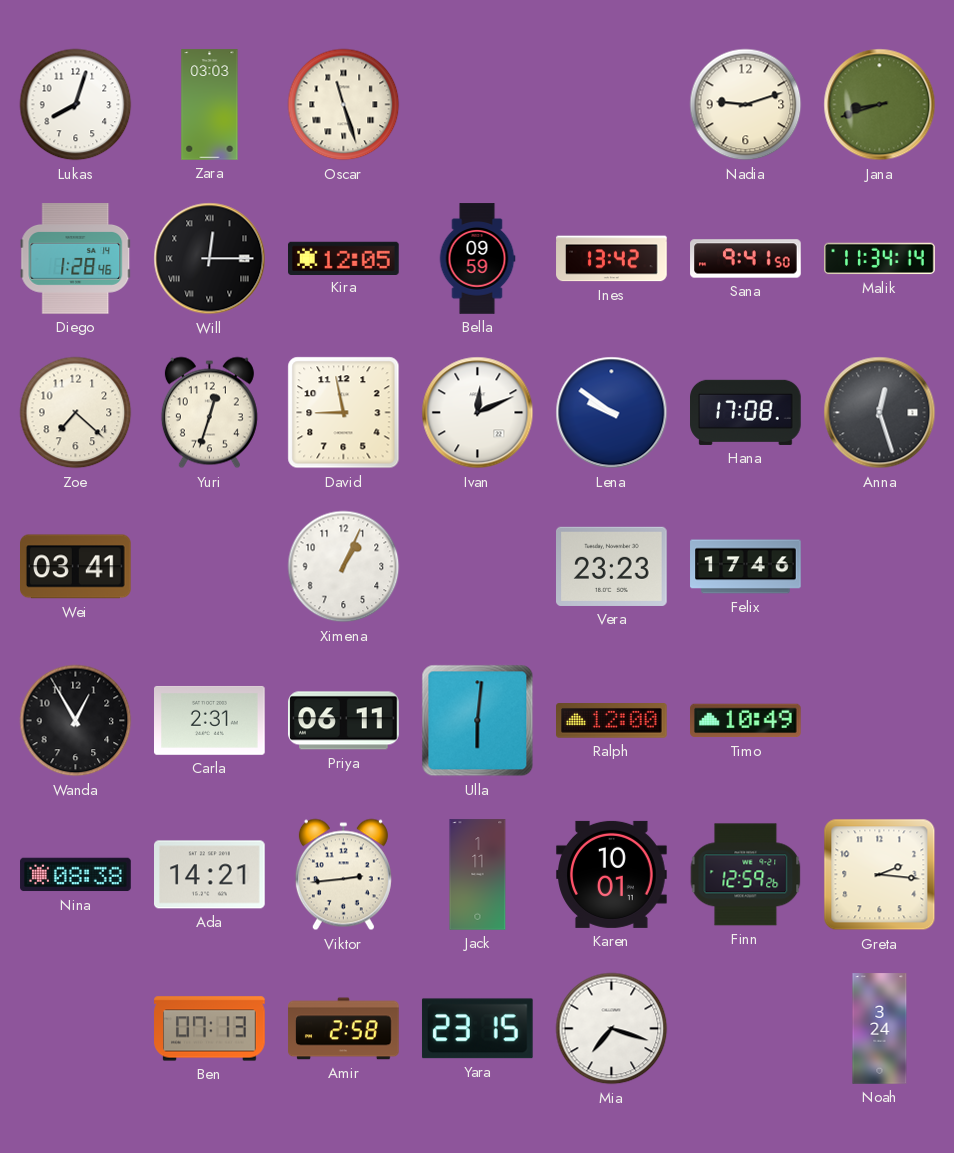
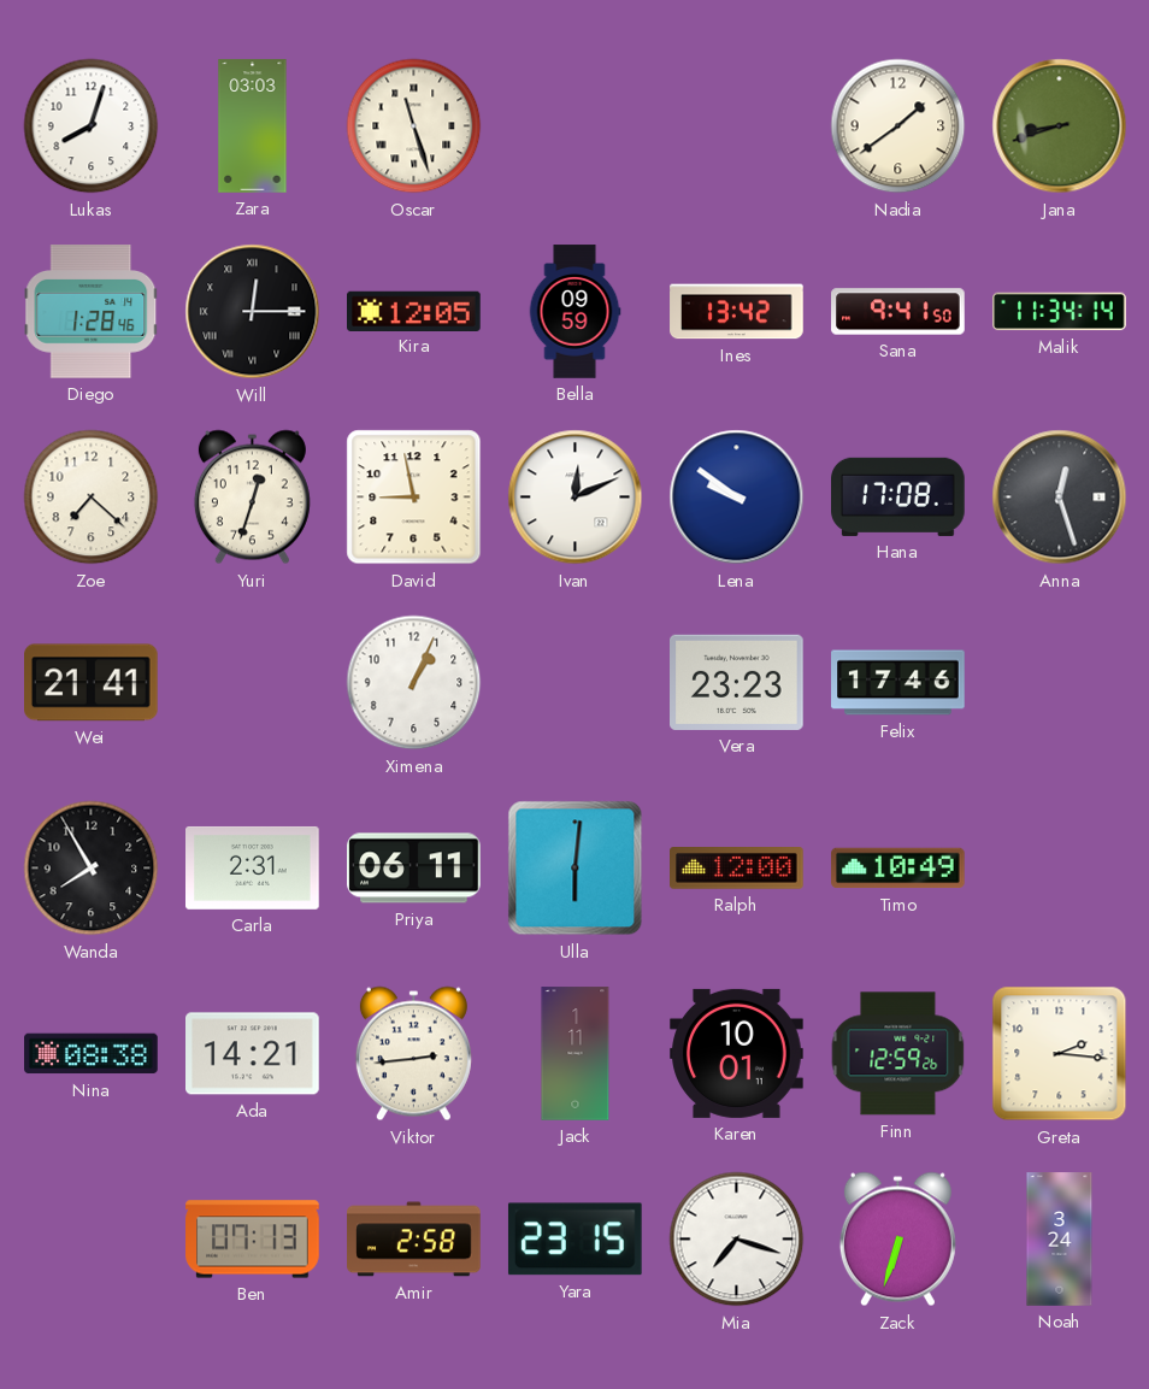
Nadia: 9:12 -> 1:39 (898, 126)
Wei: 03:41 -> 21:41 (92, 683)
Wanda: 12:55 -> 7:55 (92, 869)
Zack: none -> 6:33 (897, 1240)
